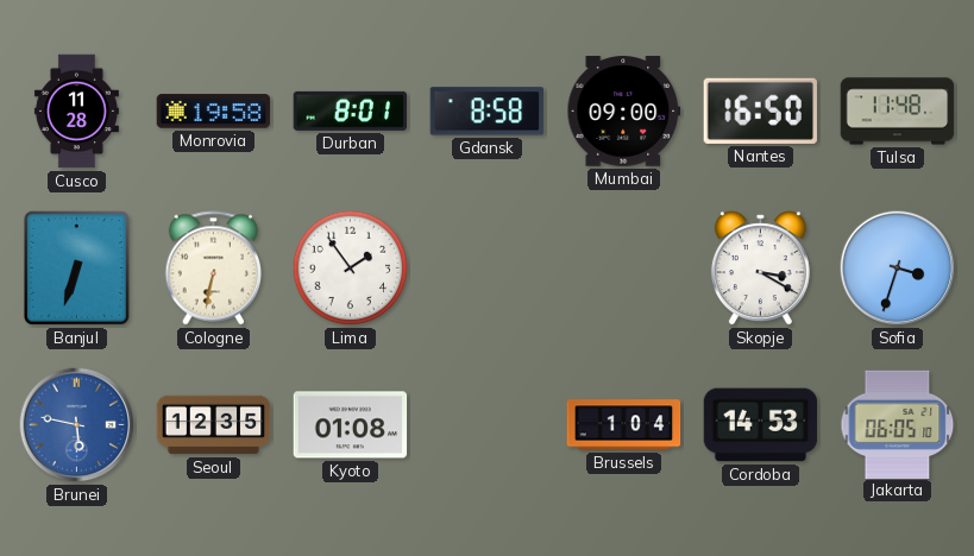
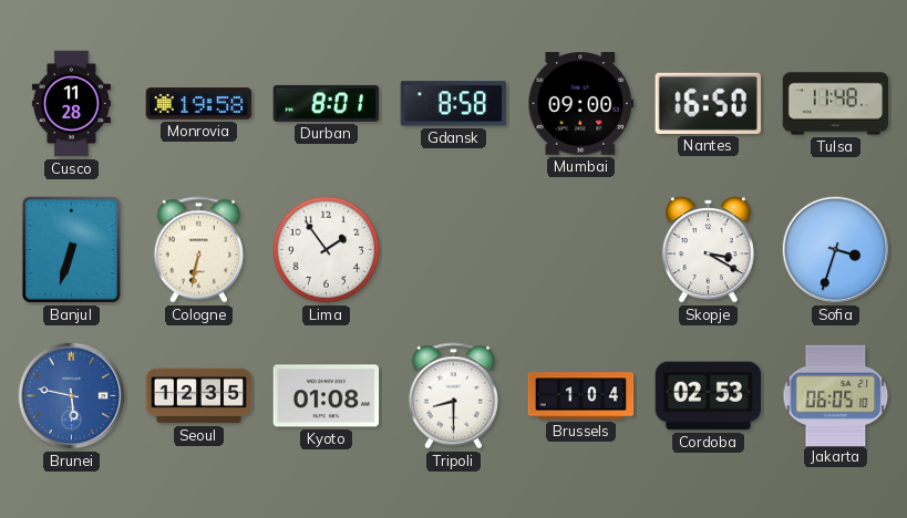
Tripoli: none -> 8:30 (454, 396)
Cordoba: 14:53 -> 02:53 (709, 396)
